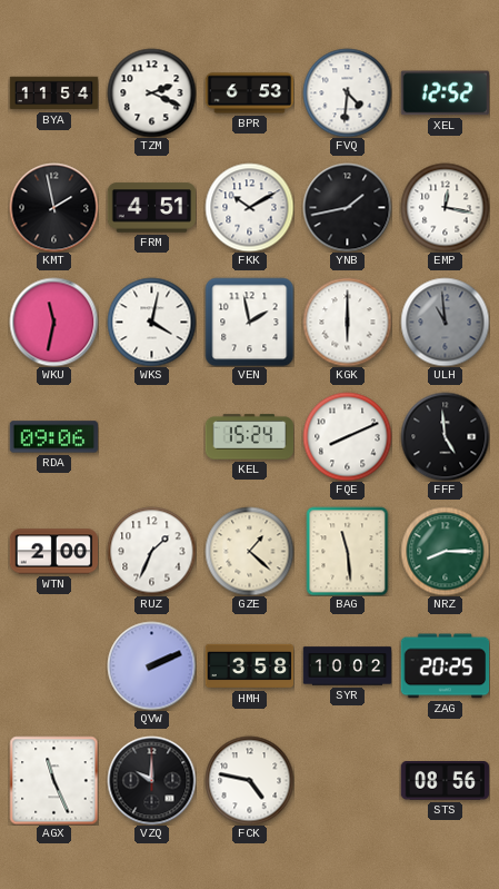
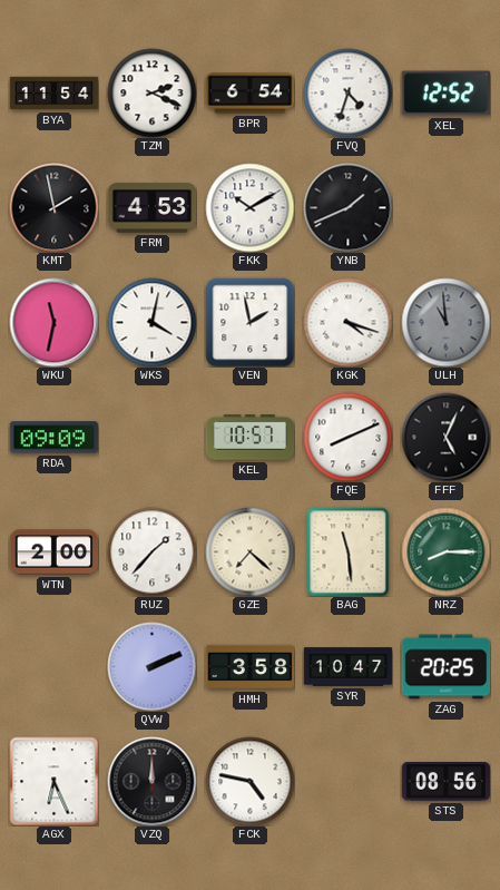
BPR: 6:53 -> 6:54 (249, 94)
FVQ: 4:31 -> 4:33 (347, 92)
FRM: 4:51 -> 4:53 (151, 208)
YNB: 1:43 -> 1:41 (347, 207)
EMP: 12:17 -> none (445, 207)
KGK: 6:00 -> 4:18 (347, 322)
RDA: 09:06 -> 09:09 (53, 438)
KEL: 15:24 -> 10:57 (249, 438)
FFF: 4:59 -> 5:04 (445, 437)
RUZ: 1:34 -> 1:37 (151, 551)
GZE: 1:22 -> 7:22 (249, 551)
SYR: 10:02 -> 10:47 (347, 667)
AGX: 11:26 -> 6:26 (53, 781)
VZQ: 10:00 -> 12:00 (151, 781)
